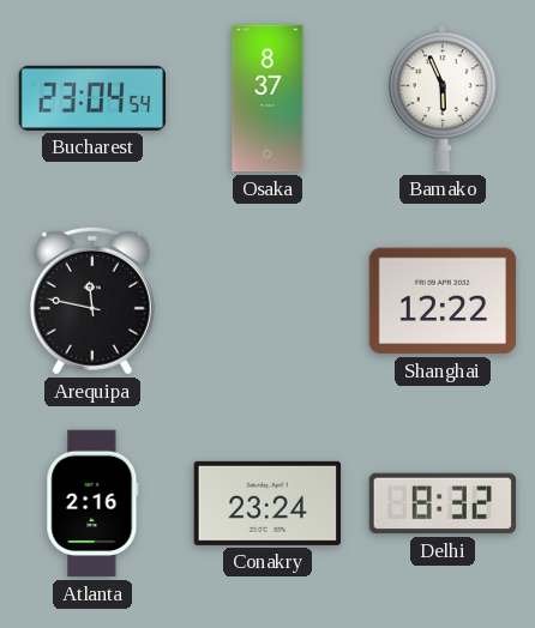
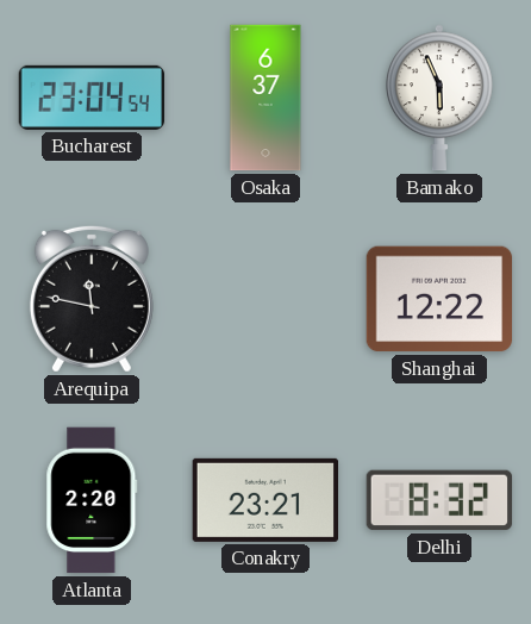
Osaka: 8:37 -> 6:37 (265, 98)
Atlanta: 2:16 -> 2:20 (92, 500)
Conakry: 23:24 -> 23:21 (264, 500)
